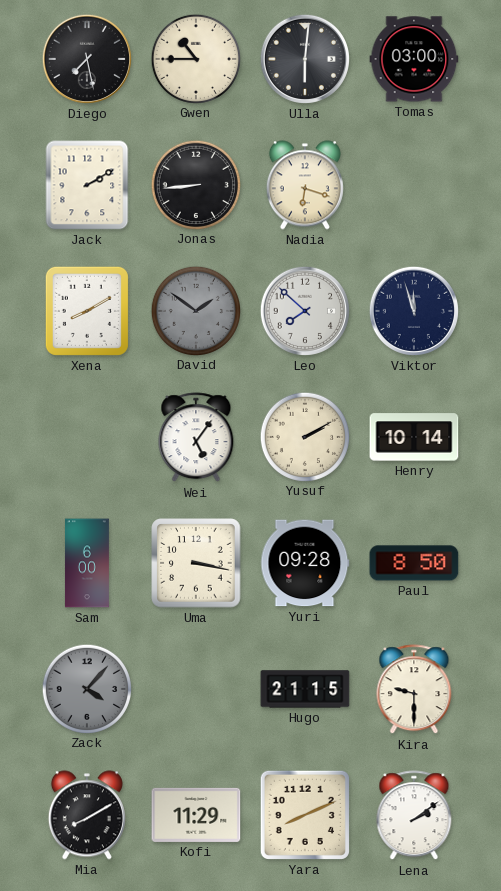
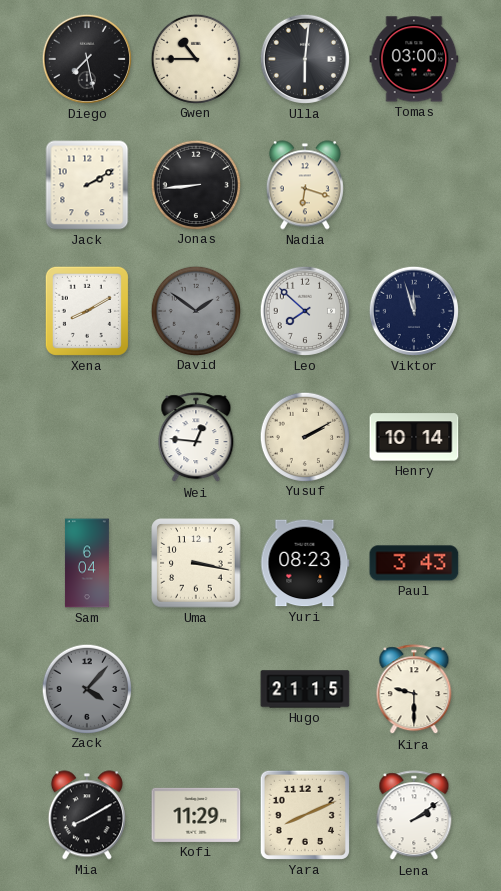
Wei: 5:06 -> 12:46 (196, 438)
Sam: 6:00 -> 6:04 (87, 563)
Yuri: 09:28 -> 08:23 (305, 563)
Paul: 8:50 -> 3:43 (414, 563)
